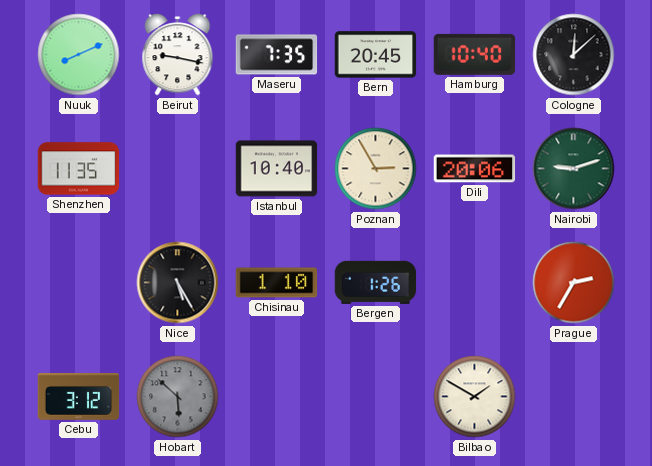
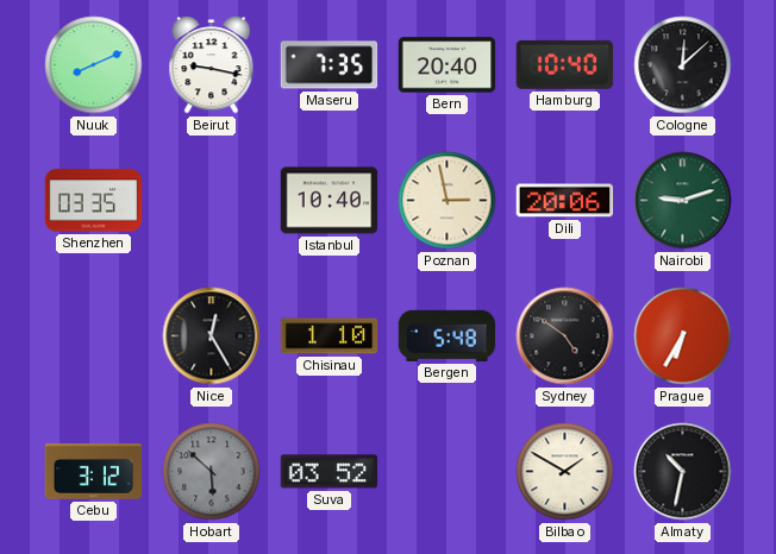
Bern: 20:45 -> 20:40 (448, 65)
Shenzhen: 11:35 -> 03:35 (94, 201)
Poznan: 2:55 -> 2:58 (448, 201)
Nice: 5:25 -> 12:25 (212, 336)
Bergen: 1:26 -> 5:48 (448, 335)
Sydney: none -> 4:51 (565, 336)
Prague: 2:35 -> 6:35 (683, 336)
Suva: none -> 03:52 (330, 472)
Almaty: none -> 10:32 (683, 472)
